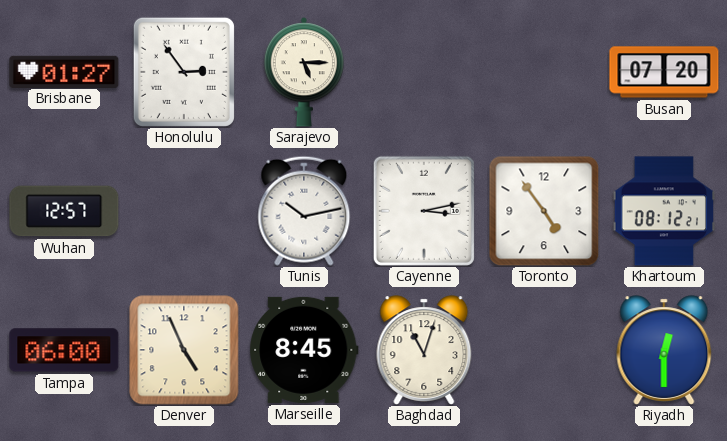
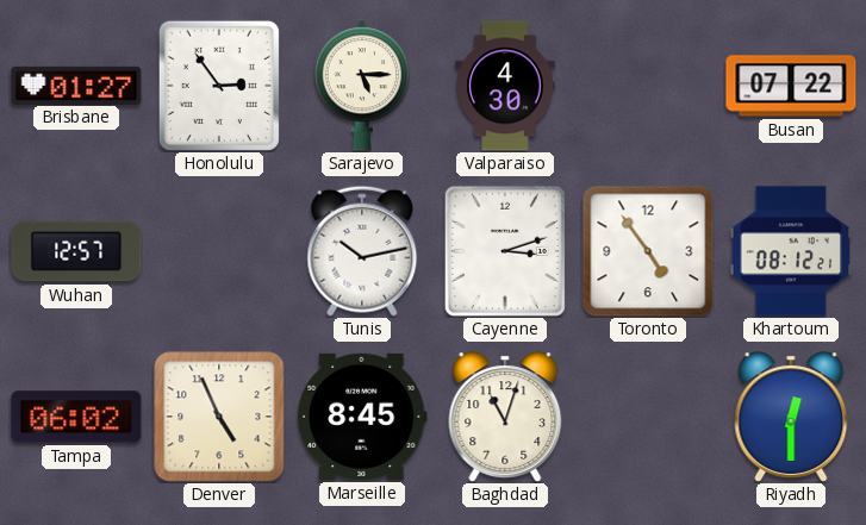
Valparaiso: none -> 4:30 (505, 86)
Busan: 07:20 -> 07:22 (791, 86)
Cayenne: 3:13 -> 3:12 (505, 251)
Tampa: 06:00 -> 06:02 (76, 417)
